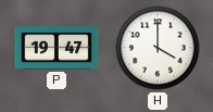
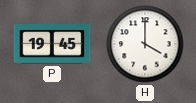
P: 19:47 -> 19:45 (52, 44)
